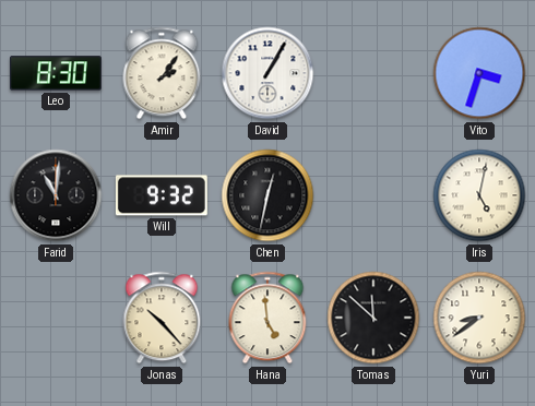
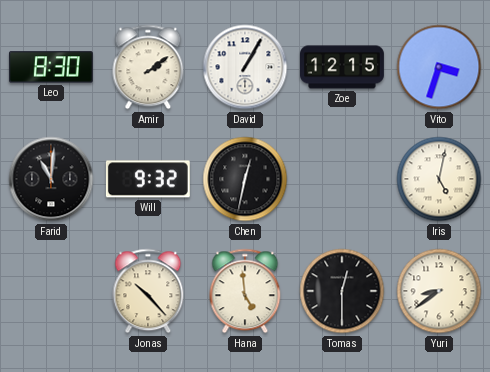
Amir: 2:06 -> 2:09 (148, 67)
Zoe: none -> 12:15 (343, 67)
Tomas: 11:52 -> 12:30 (342, 291)
